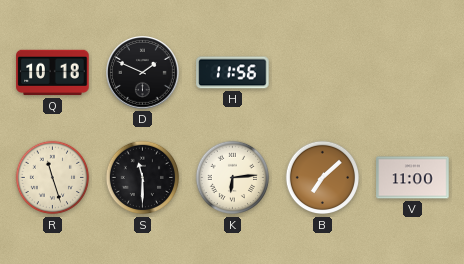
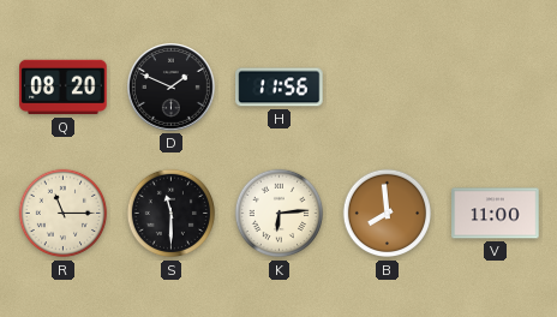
Q: 10:18 -> 08:20 (64, 88)
R: 11:27 -> 11:15 (64, 214)
B: 7:08 -> 7:59 (388, 214)
